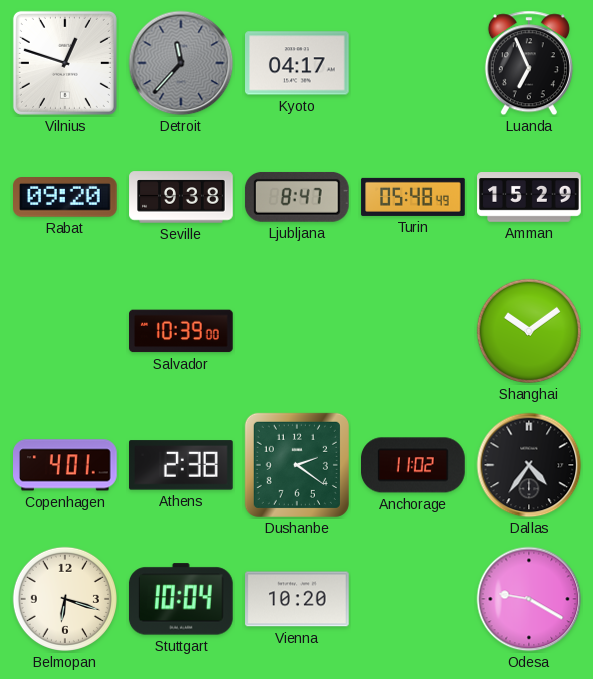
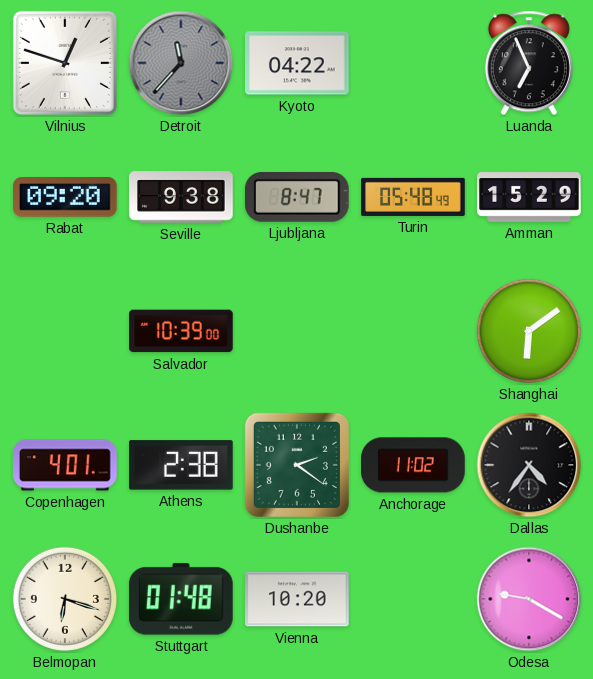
Kyoto: 04:17 -> 04:22 (298, 63)
Shanghai: 10:09 -> 6:09 (529, 331)
Stuttgart: 10:04 -> 01:48 (181, 599)
